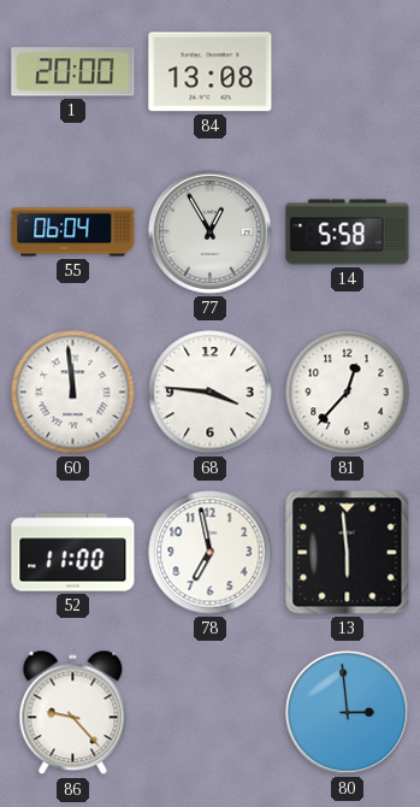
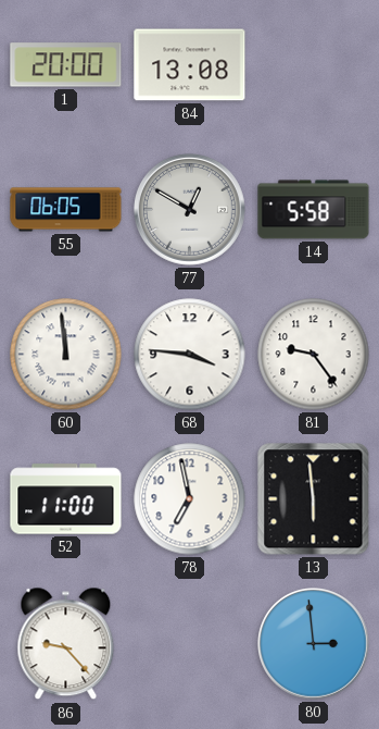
55: 06:04 -> 06:05 (66, 210)
77: 12:55 -> 12:50 (190, 210)
81: 12:37 -> 9:24 (314, 355)
